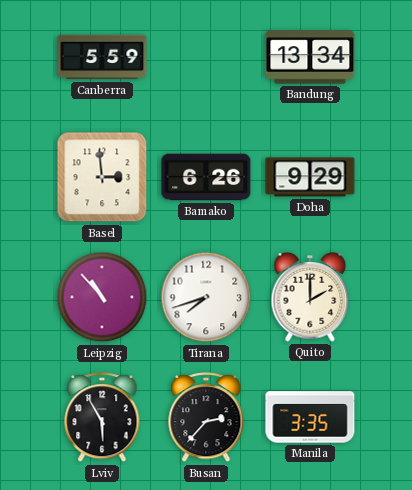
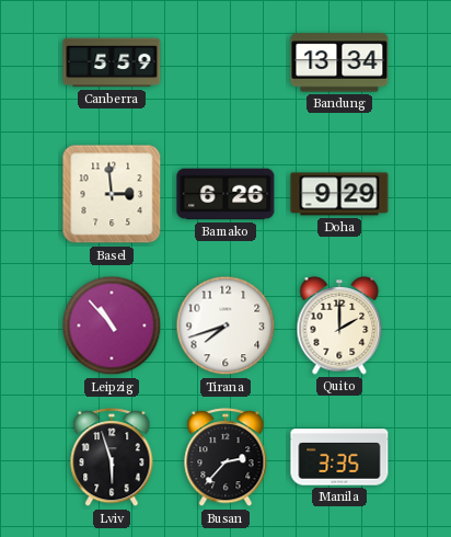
Lviv: 5:55 -> 5:57 (112, 458)
